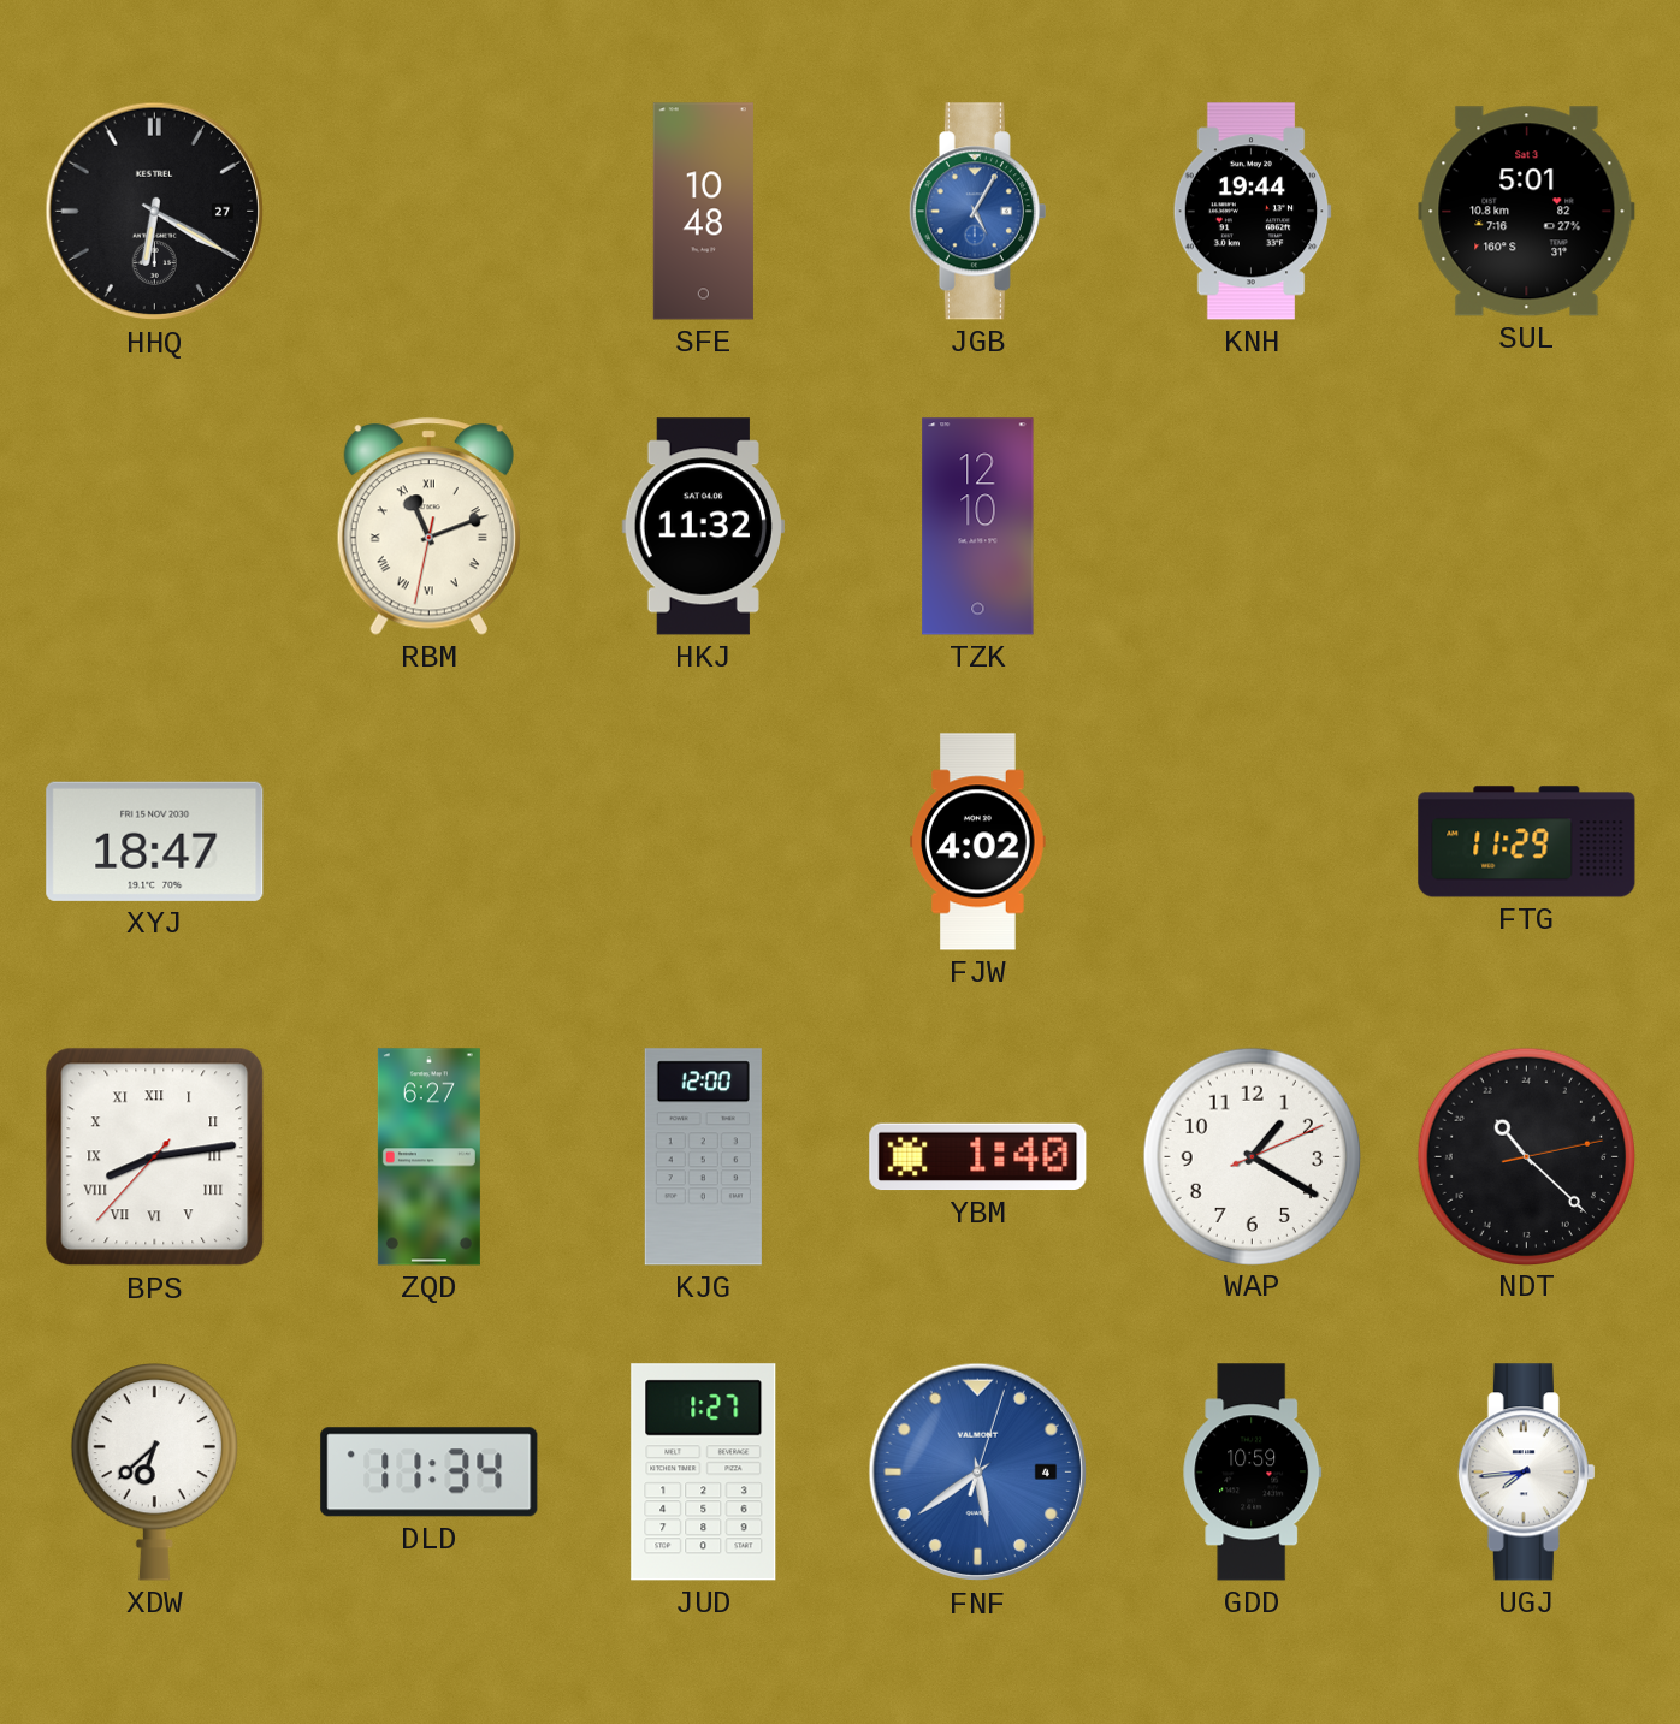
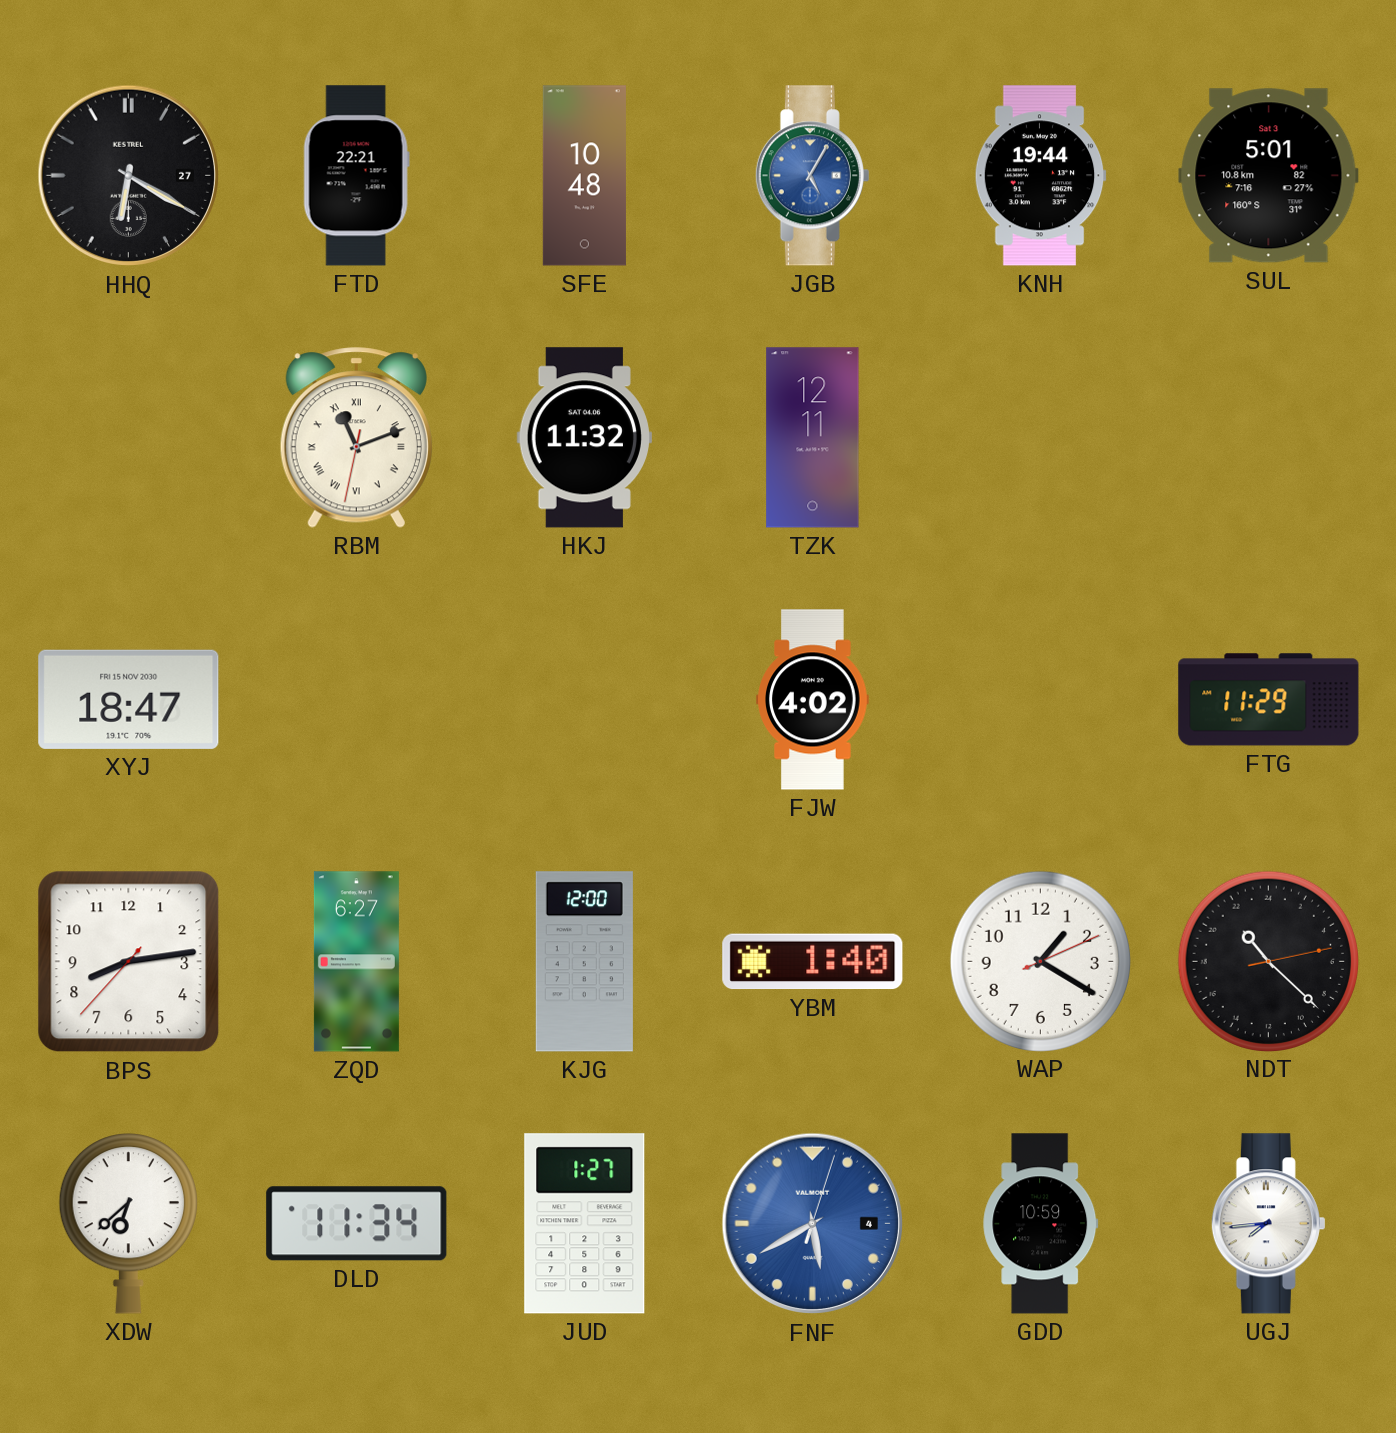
FTD: none -> 22:21 (356, 176)
TZK: 12:10 -> 12:11 (813, 438)
BPS numerals: Roman -> Arabic (129, 962)
FNF: 5:39 -> 5:40 (813, 1224)
